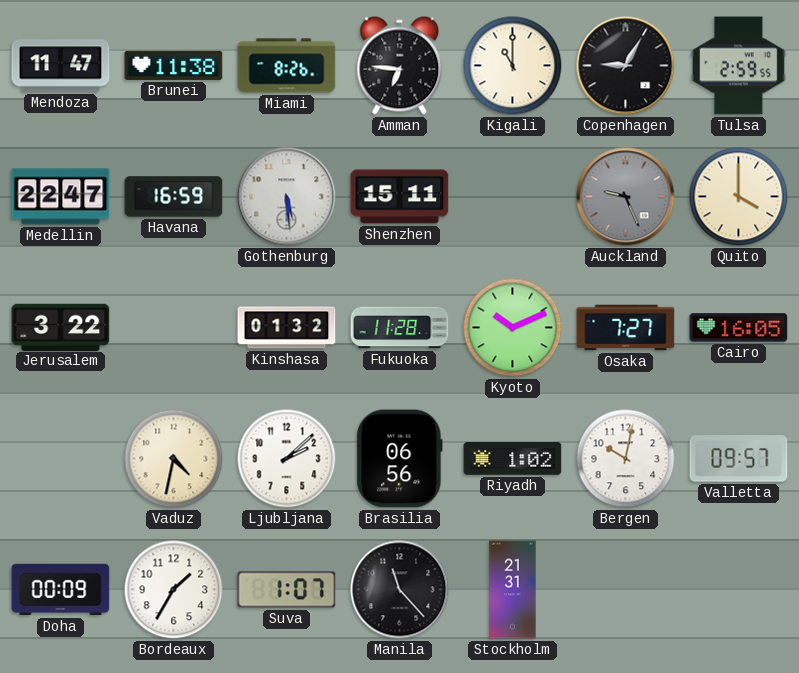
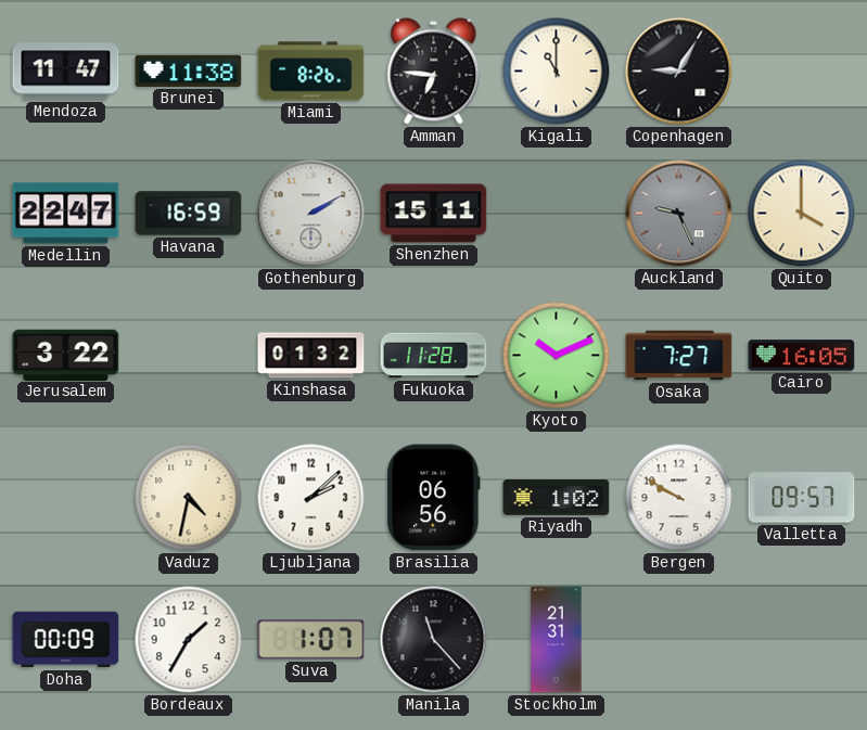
Tulsa: 2:59 -> none (738, 66)
Gothenburg: 5:29 -> 2:10 (311, 214)
Bergen: 10:02 -> 9:50 (679, 498)
